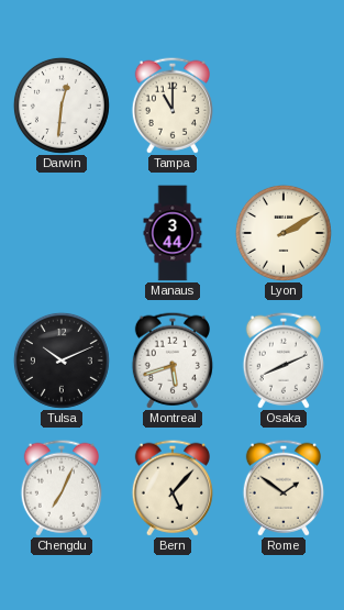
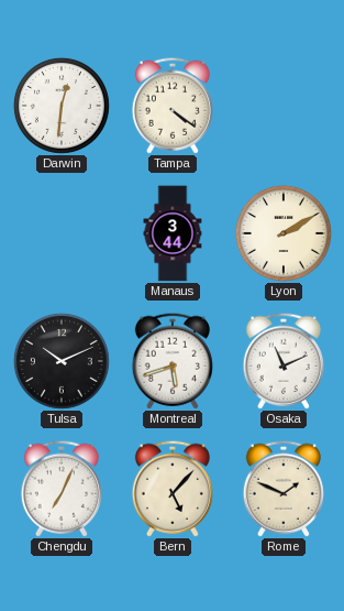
Tampa: 11:00 -> 4:21 (173, 106)
Osaka: 8:11 -> 11:11 (284, 361)
Rome: 1:51 -> 1:49 (284, 489)
